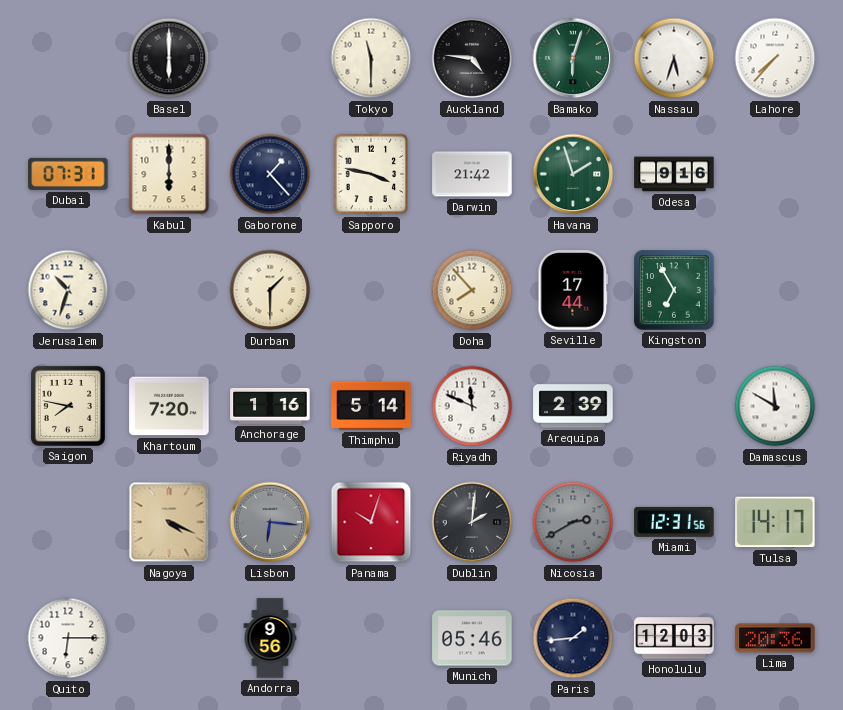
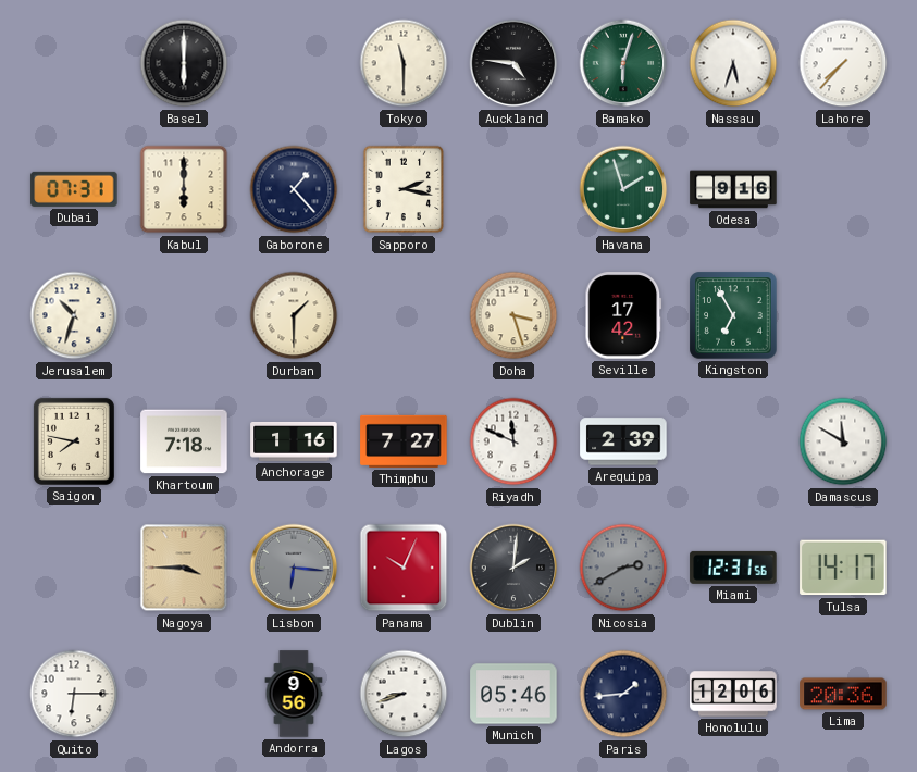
Sapporo: 3:47 -> 2:17 (404, 189)
Darwin: 21:42 -> none (472, 174)
Doha: 7:53 -> 3:27 (513, 315)
Seville: 17:44 -> 17:42 (623, 315)
Khartoum: 7:20 -> 7:18 (184, 441)
Thimphu: 5:14 -> 7:27 (404, 441)
Nagoya: 4:19 -> 3:45 (184, 568)
Panama: 10:03 -> 10:04 (404, 568)
Lagos: none -> 8:42 (404, 694)
Honolulu: 12:03 -> 12:06 (733, 694)
